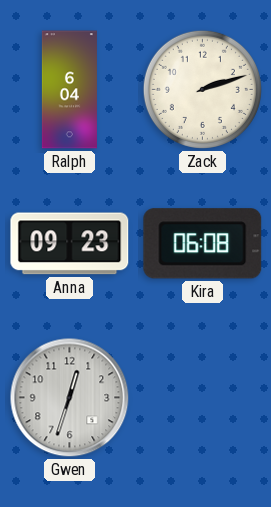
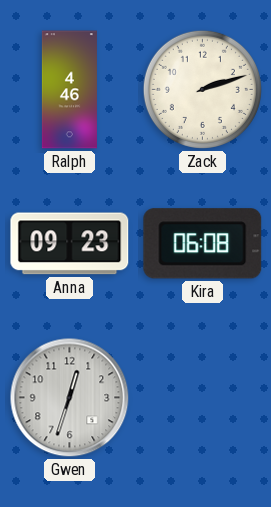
Ralph: 6:04 -> 4:46 (69, 90)
